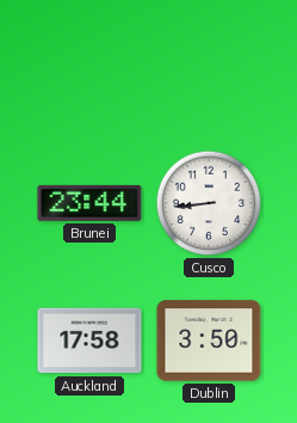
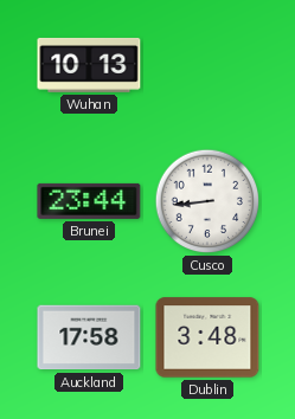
Wuhan: none -> 10:13 (89, 65)
Dublin: 3:50 -> 3:48 (207, 337)
